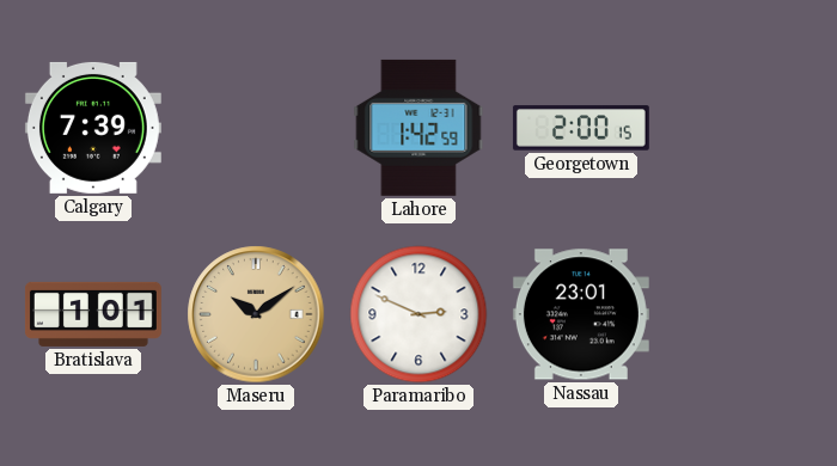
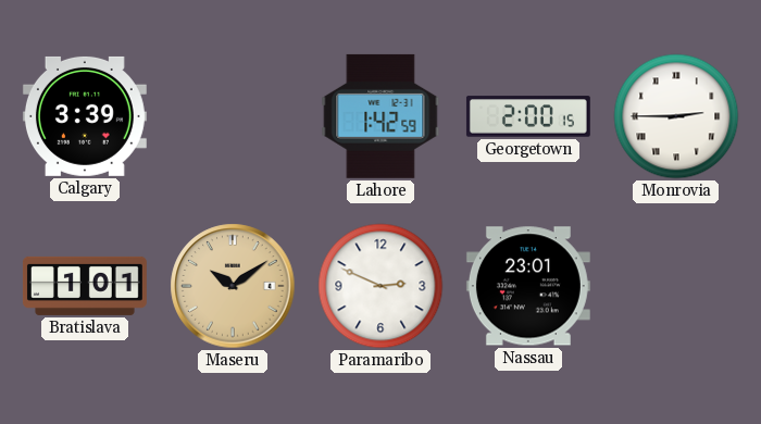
Calgary: 7:39 -> 3:39 (85, 116)
Monrovia: none -> 2:45 (676, 116)
